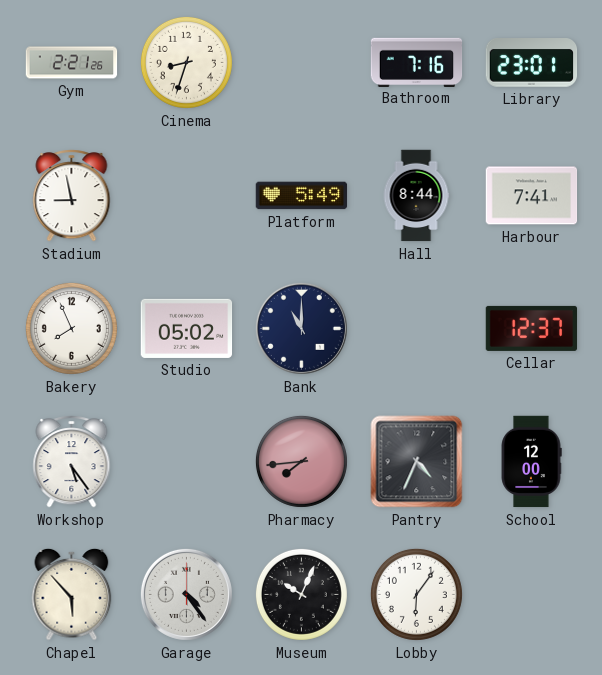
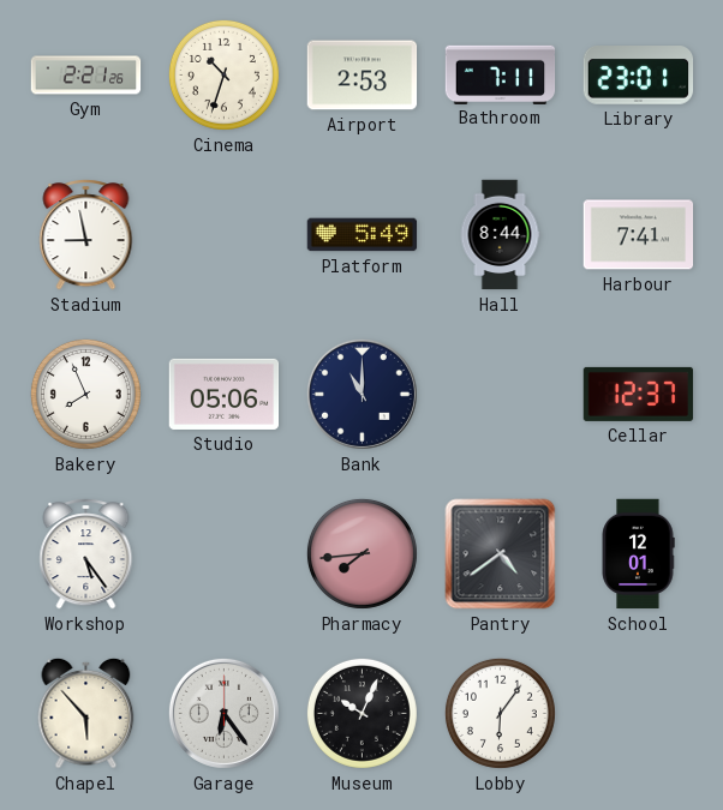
Cinema: 8:33 -> 10:33 (223, 74)
Airport: none -> 2:53 (363, 76)
Bathroom: 7:16 -> 7:11 (501, 74)
Studio: 05:02 -> 05:06 (225, 394)
Pantry: 4:34 -> 4:39 (501, 554)
School: 12:00 -> 12:01 (638, 554)
Garage: 4:24 -> 6:24 (223, 713)
